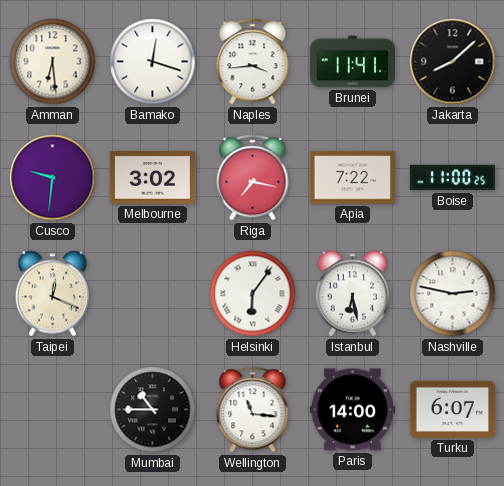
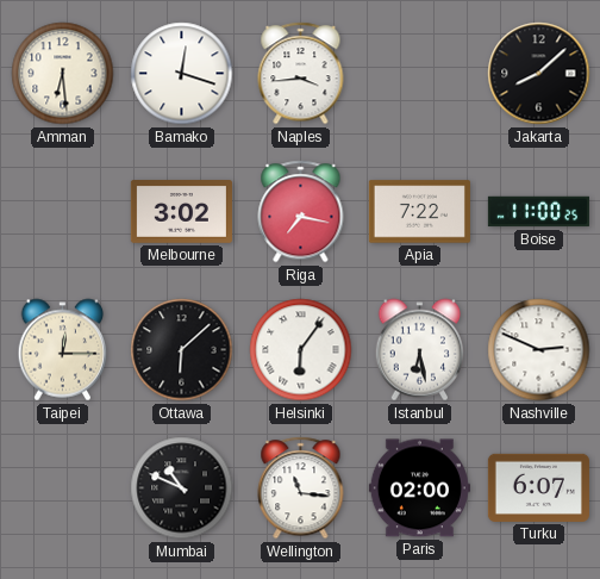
Brunei: 11:41 -> none (352, 62)
Cusco: 9:31 -> none (53, 178)
Taipei: 12:19 -> 12:15 (63, 350)
Ottawa: none -> 6:08 (182, 350)
Nashville: 2:47 -> 2:49 (539, 350)
Mumbai: 10:45 -> 10:49 (182, 488)
Paris: 14:00 -> 02:00 (419, 488)
